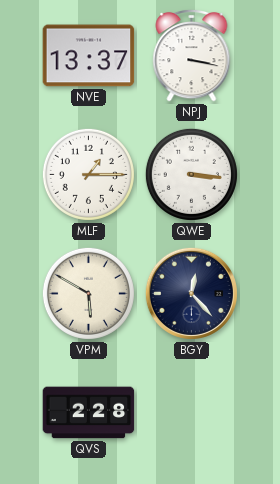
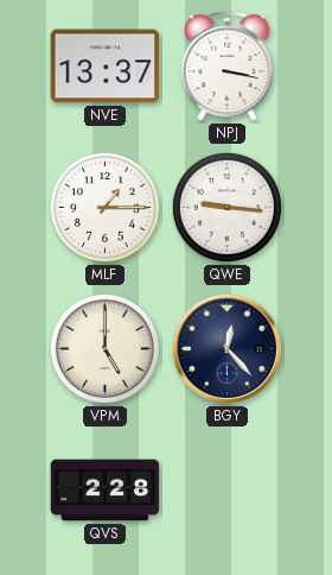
QWE: 3:16 -> 9:16 (226, 207)
VPM: 5:50 -> 5:00 (104, 348)
